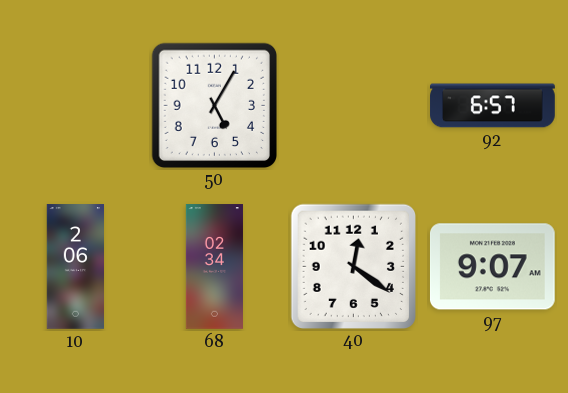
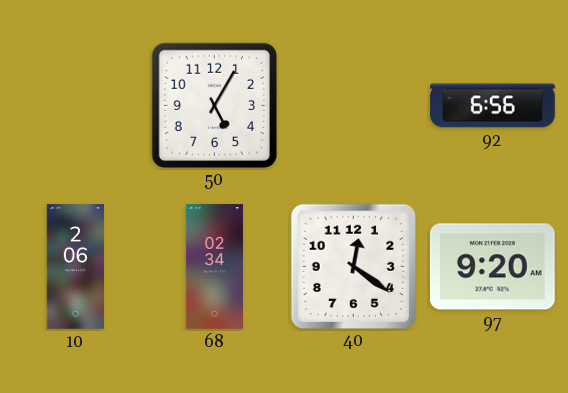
92: 6:57 -> 6:56 (493, 106)
97: 9:07 -> 9:20 (492, 267)
